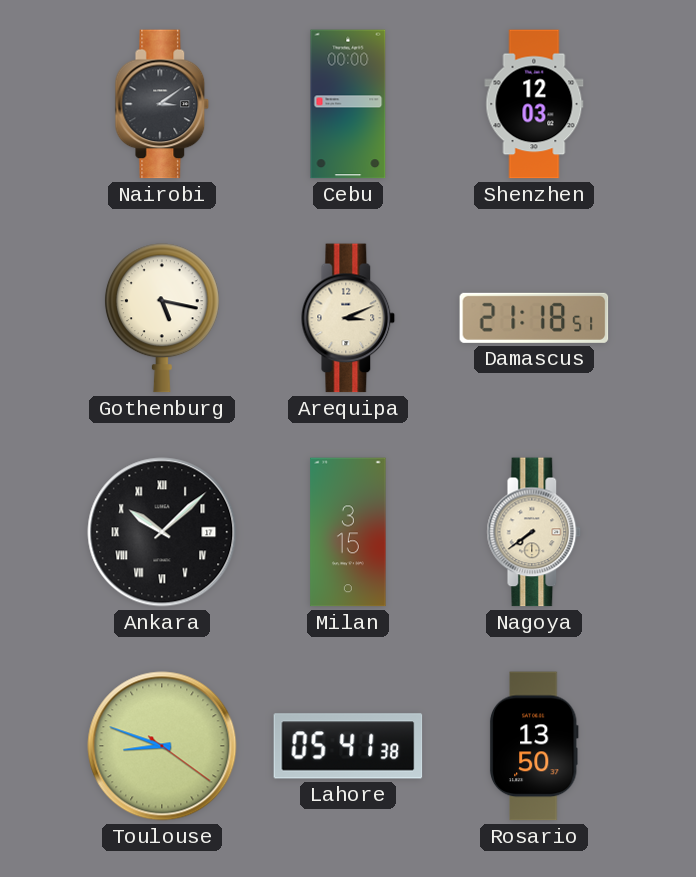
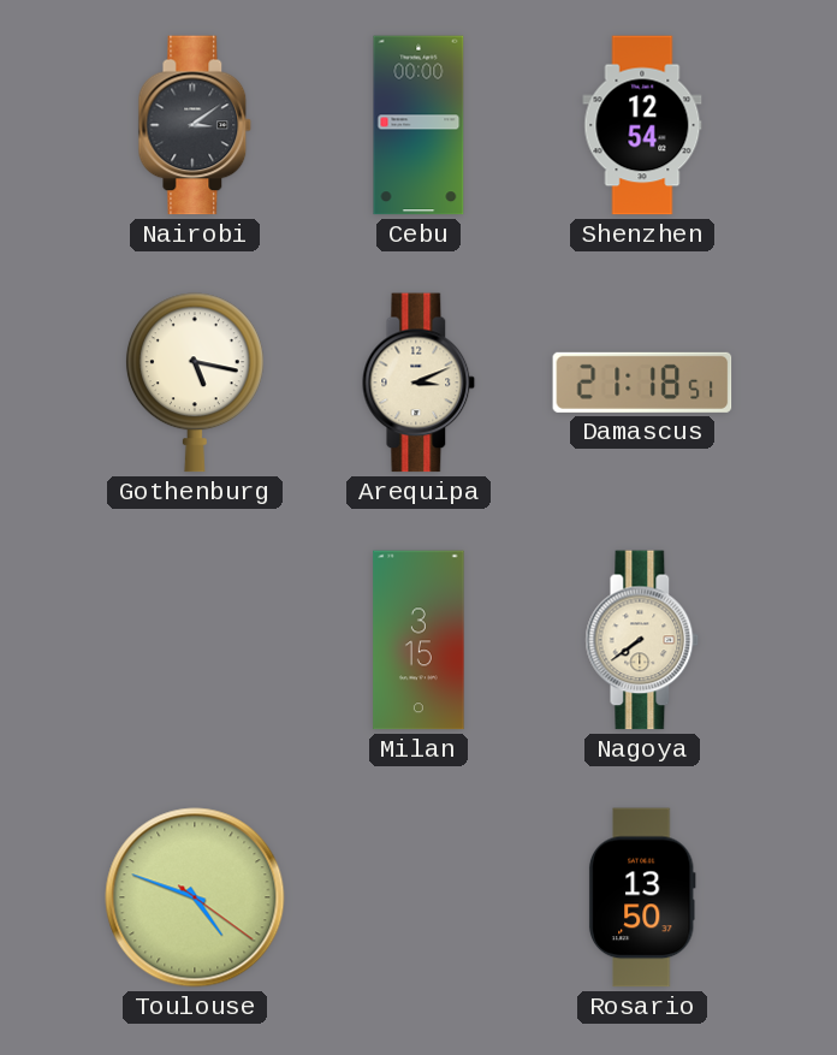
Shenzhen: 12:03 -> 12:54 (642, 125)
Ankara: 10:08 -> none (162, 532)
Toulouse: 8:48 -> 4:48 (195, 897)
Lahore: 05:41 -> none (348, 746)
